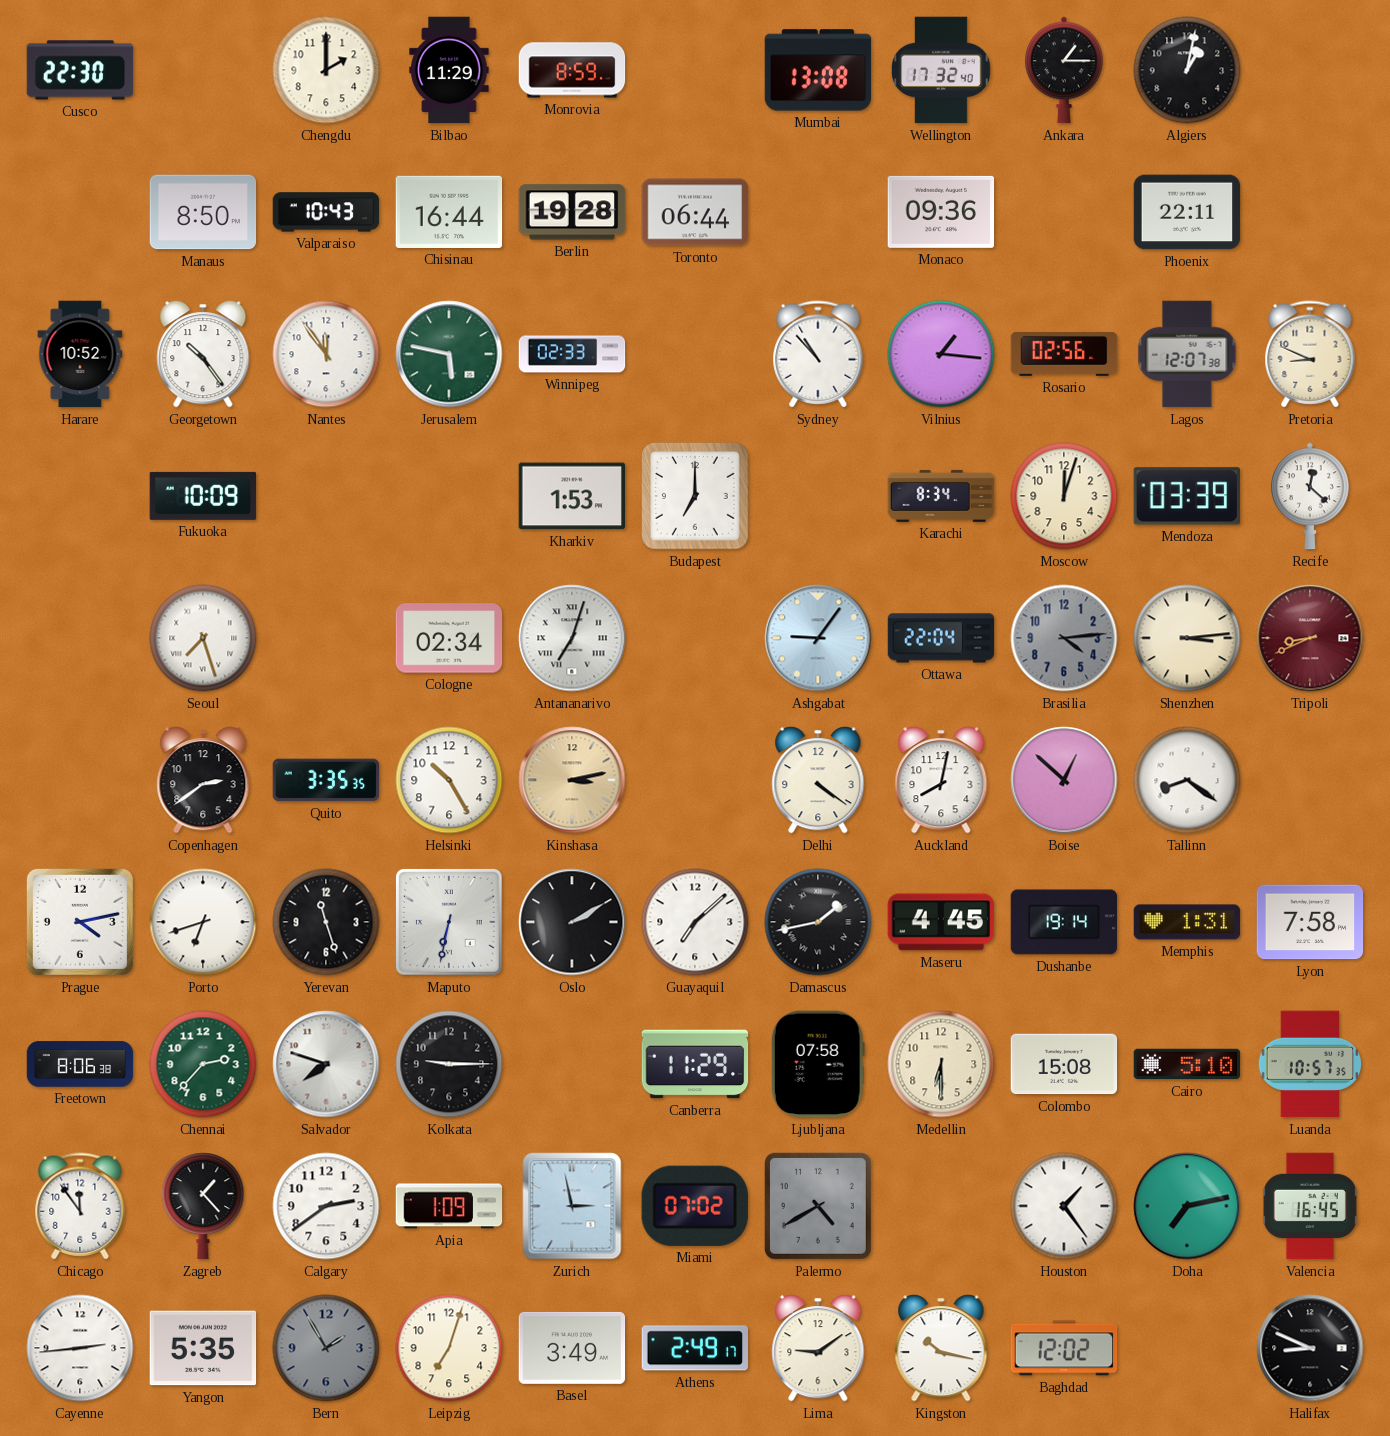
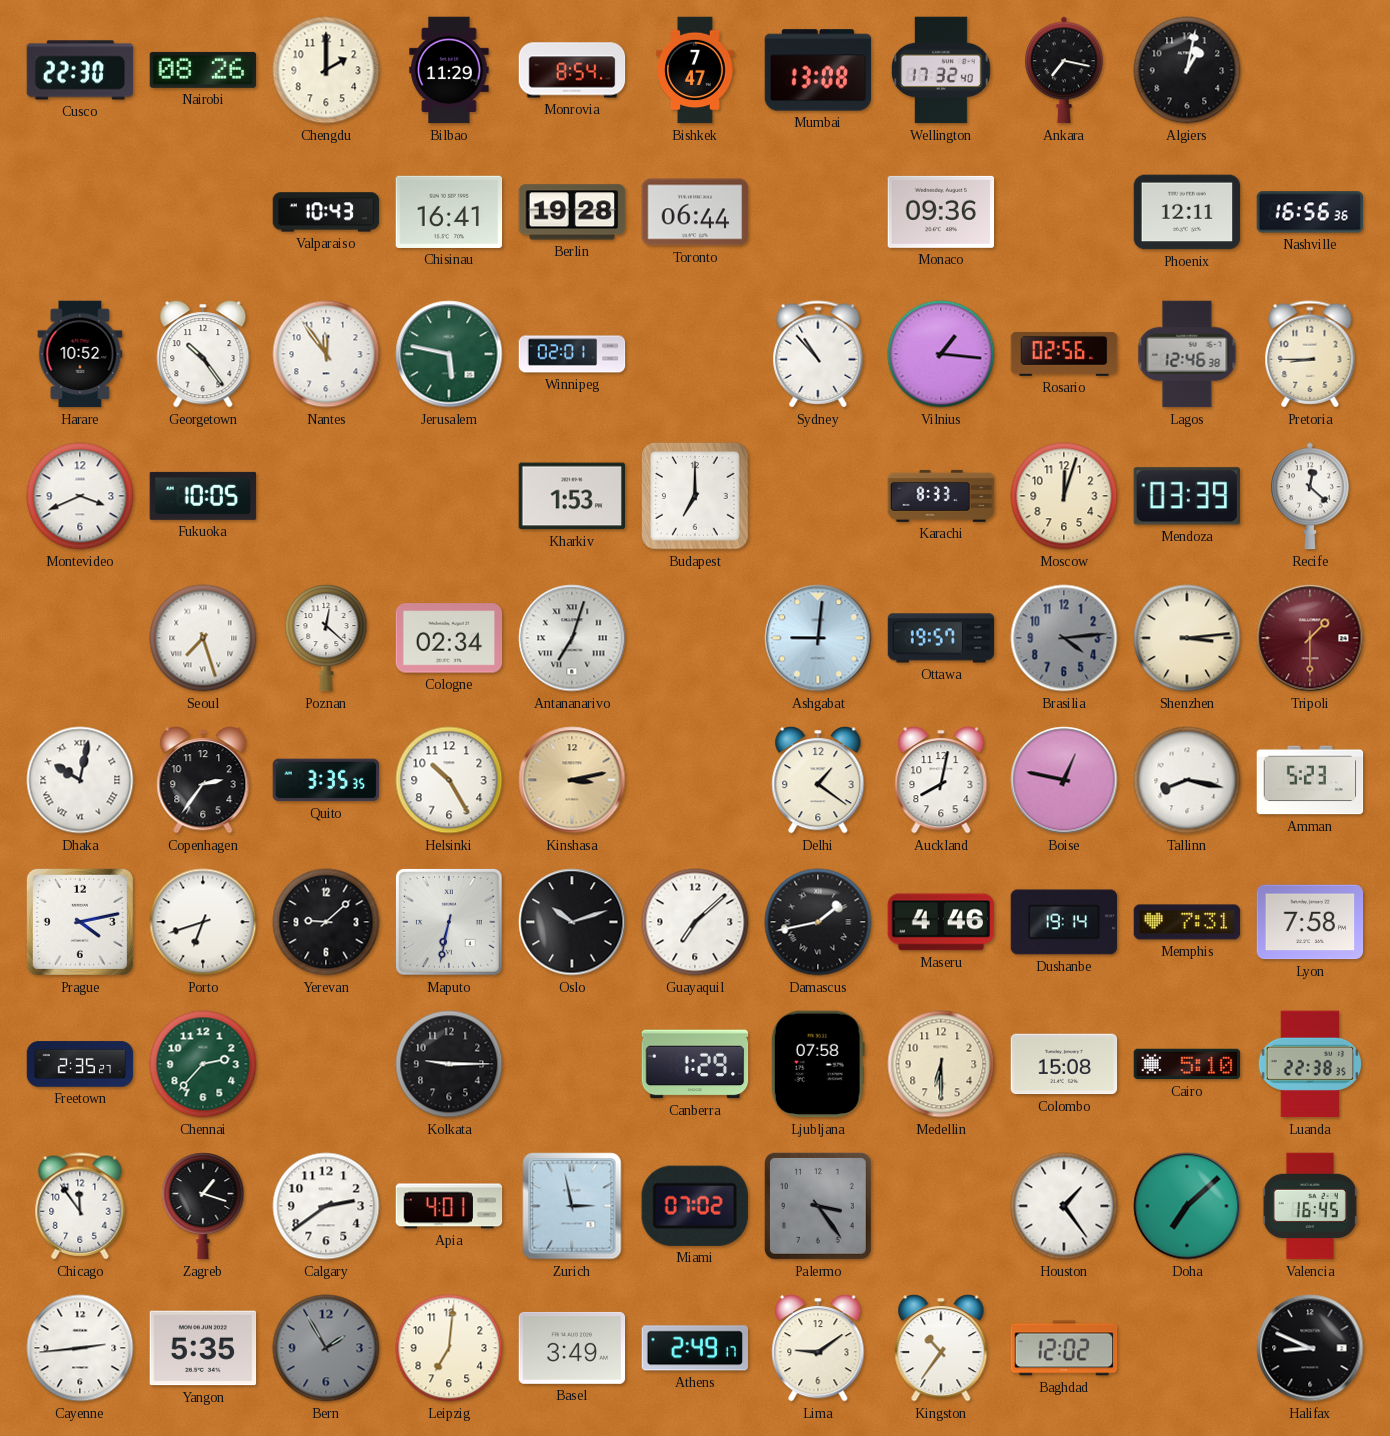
Nairobi: none -> 08:26 (203, 70)
Monrovia: 8:59 -> 8:54 (572, 70)
Bishkek: none -> 7:47 (696, 70)
Ankara: 1:15 -> 7:17 (1064, 70)
Manaus: 8:50 -> none (203, 212)
Chisinau: 16:44 -> 16:41 (449, 212)
Phoenix: 22:11 -> 12:11 (1187, 212)
Nashville: none -> 16:56 (1310, 212)
Winnipeg: 02:33 -> 02:01 (572, 354)
Lagos: 12:07 -> 12:46 (1187, 354)
Pretoria: 8:49 -> 8:45 (1310, 354)
Montevideo: none -> 3:41 (80, 496)
Fukuoka: 10:09 -> 10:05 (203, 496)
Karachi: 8:34 -> 8:33 (941, 496)
Poznan: none -> 12:22 (326, 638)
Ashgabat: 9:06 -> 9:01 (818, 638)
Ottawa: 22:04 -> 19:57 (941, 638)
Tripoli: 8:41 -> 1:30 (1310, 638)
Dhaka: none -> 10:02 (80, 780)
Copenhagen: 2:39 -> 2:36 (203, 780)
Delhi: 4:21 -> 1:21 (818, 780)
Boise: 12:52 -> 12:47 (1064, 780)
Tallinn: 8:21 -> 8:17 (1187, 780)
Amman: none -> 5:23 (1310, 780)
Yerevan: 11:27 -> 9:08 (326, 922)
Oslo: 2:10 -> 10:12 (572, 922)
Maseru: 4:45 -> 4:46 (941, 922)
Memphis: 1:31 -> 7:31 (1187, 922)
Freetown: 8:06 -> 2:35 (80, 1064)
Salvador: 7:48 -> none (326, 1064)
Canberra: 11:29 -> 1:29 (695, 1064)
Luanda: 10:57 -> 22:38 (1310, 1064)
Zagreb: 1:23 -> 1:18 (203, 1206)
Apia: 1:09 -> 4:01 (449, 1206)
Palermo: 4:40 -> 3:24 (818, 1206)
Doha: 7:13 -> 7:08 (1187, 1206)
Leipzig: 7:03 -> 7:01 (449, 1348)
Kingston: 10:17 -> 10:36 (941, 1348)
